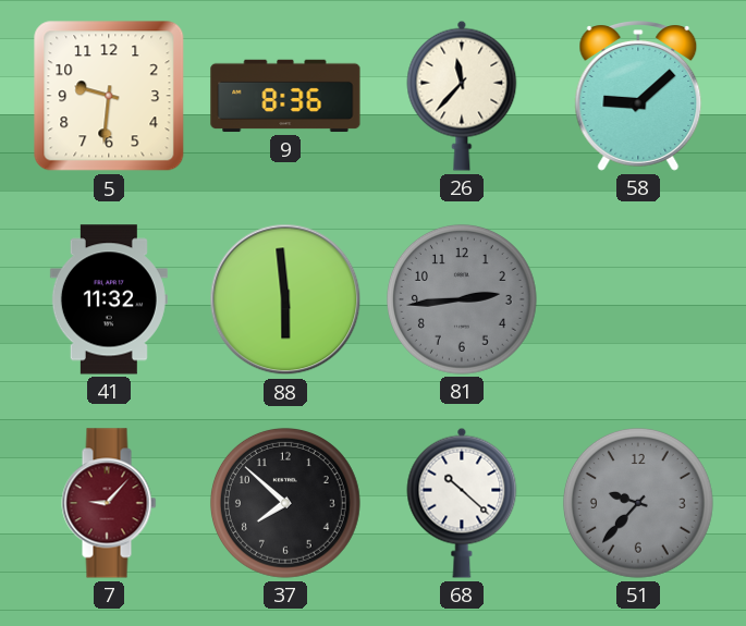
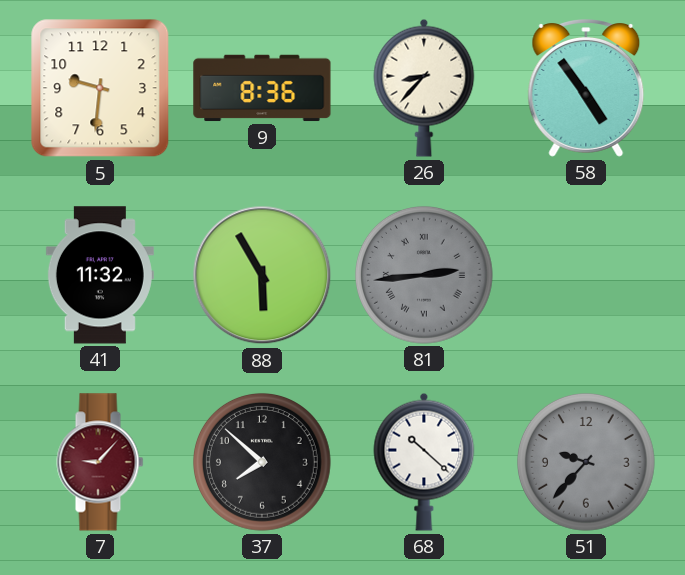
26: 11:37 -> 8:37 (424, 88)
58: 9:08 -> 4:54 (586, 89)
88: 5:59 -> 5:55 (262, 275)
81 numerals: Arabic -> Roman (424, 275)
